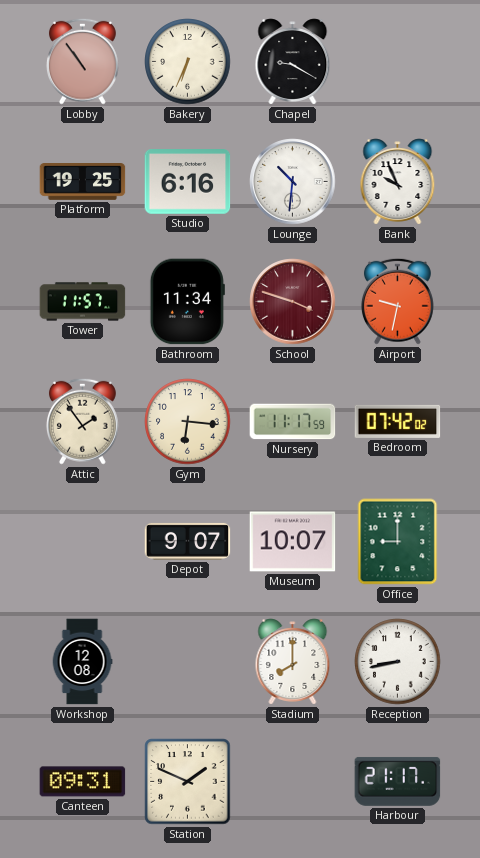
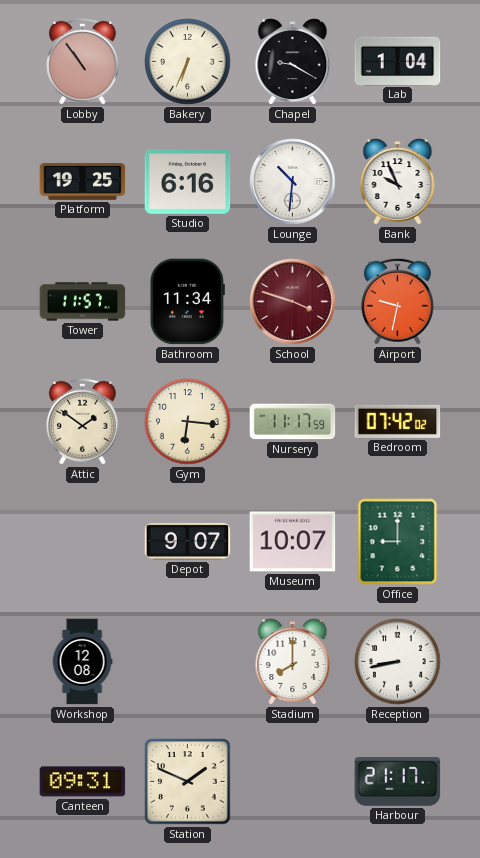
Lab: none -> 1:04 (398, 61)
Attic: 1:54 -> 1:51 (82, 421)
